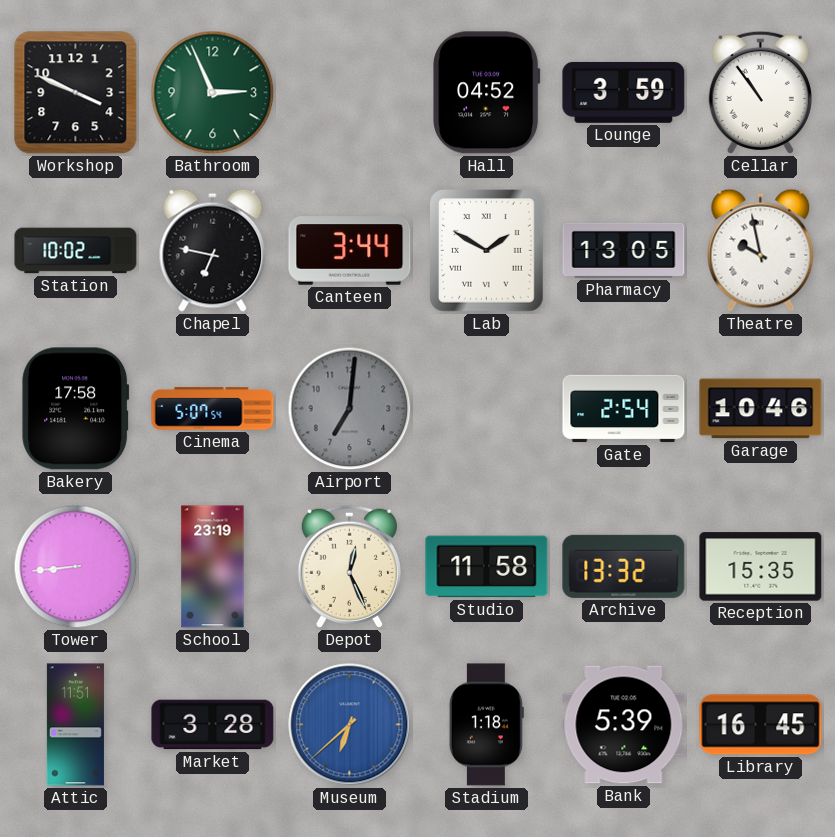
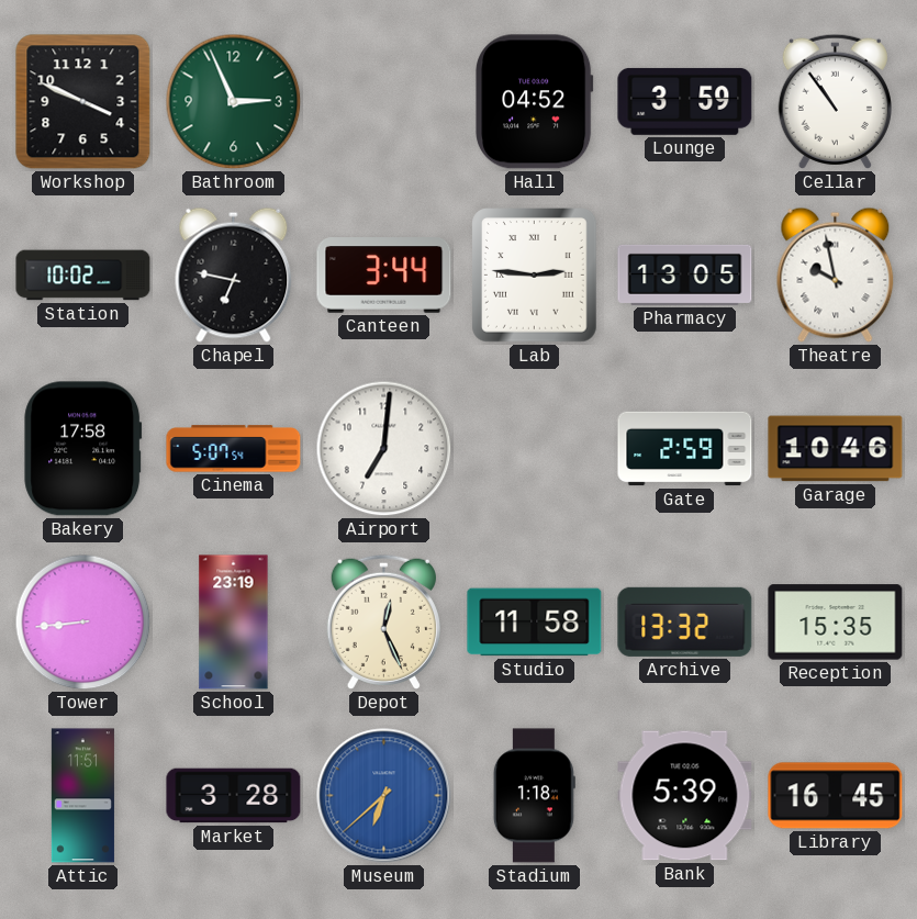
Lab: 1:50 -> 2:46 (535, 276)
Airport dial: grey -> white (384, 449)
Gate: 2:54 -> 2:59 (685, 449)
